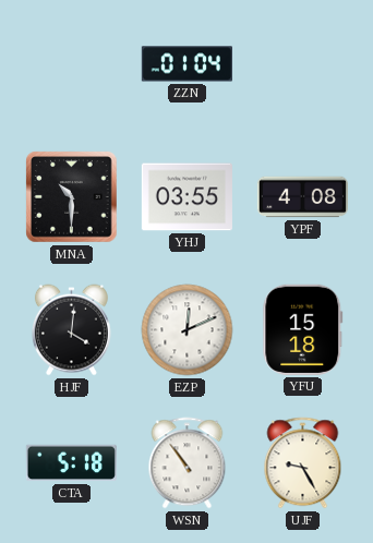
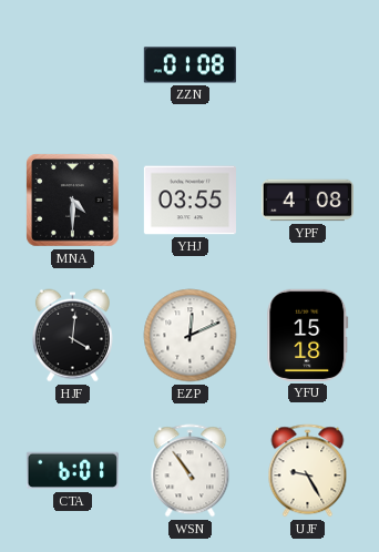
ZZN: 01:04 -> 01:08 (189, 65)
MNA: 10:30 -> 4:30 (73, 201)
CTA: 5:18 -> 6:01 (72, 471)
